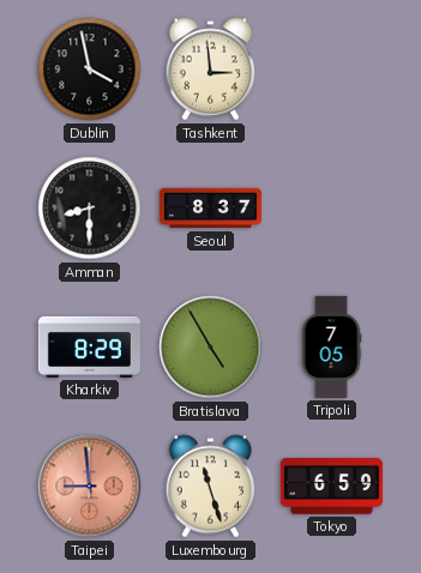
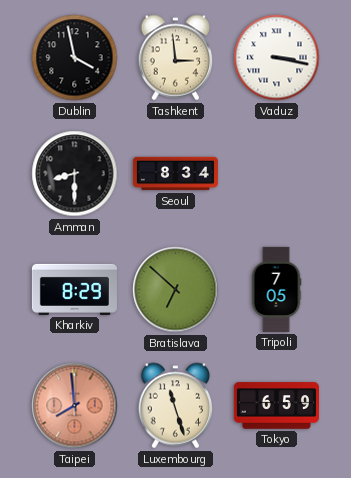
Vaduz: none -> 3:17 (277, 58)
Seoul: 8:37 -> 8:34 (175, 174)
Bratislava: 4:55 -> 6:52 (176, 290)
Taipei: 8:59 -> 7:59 (75, 406)
